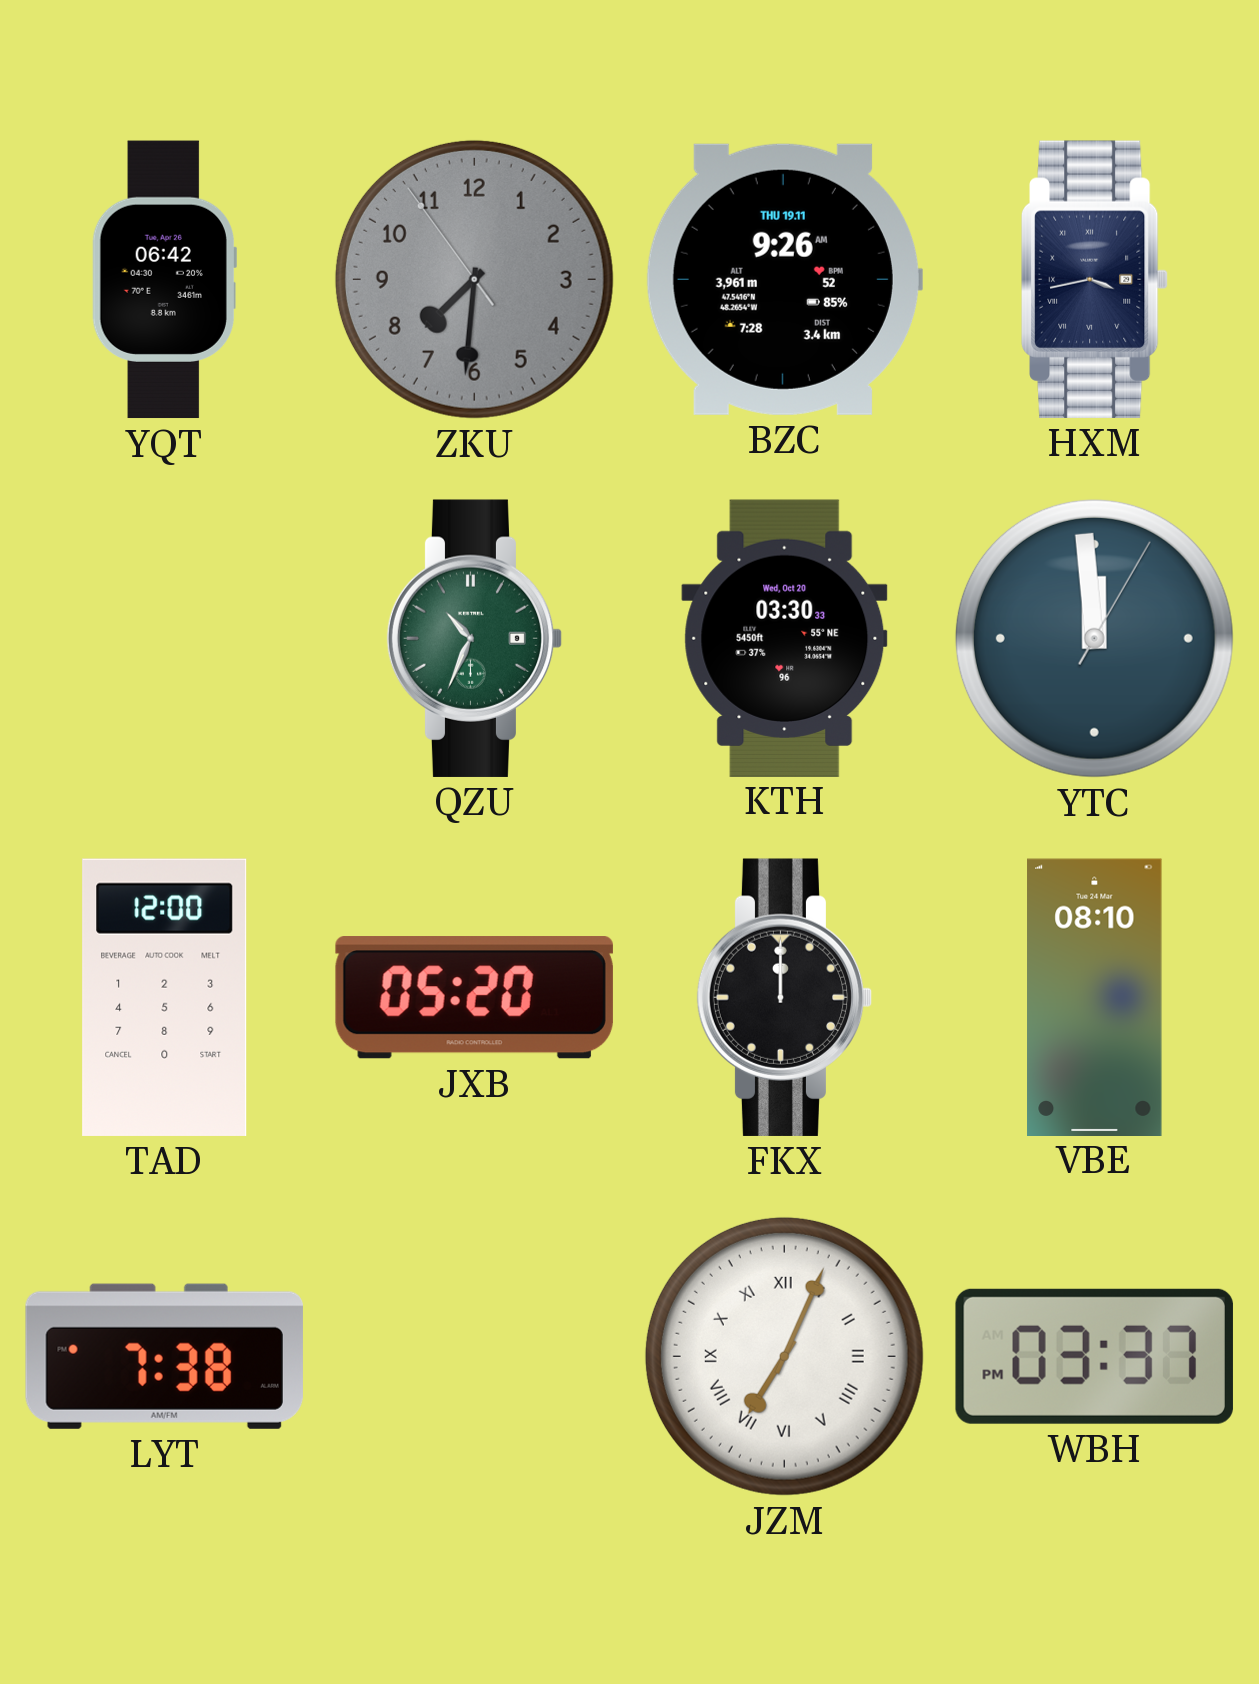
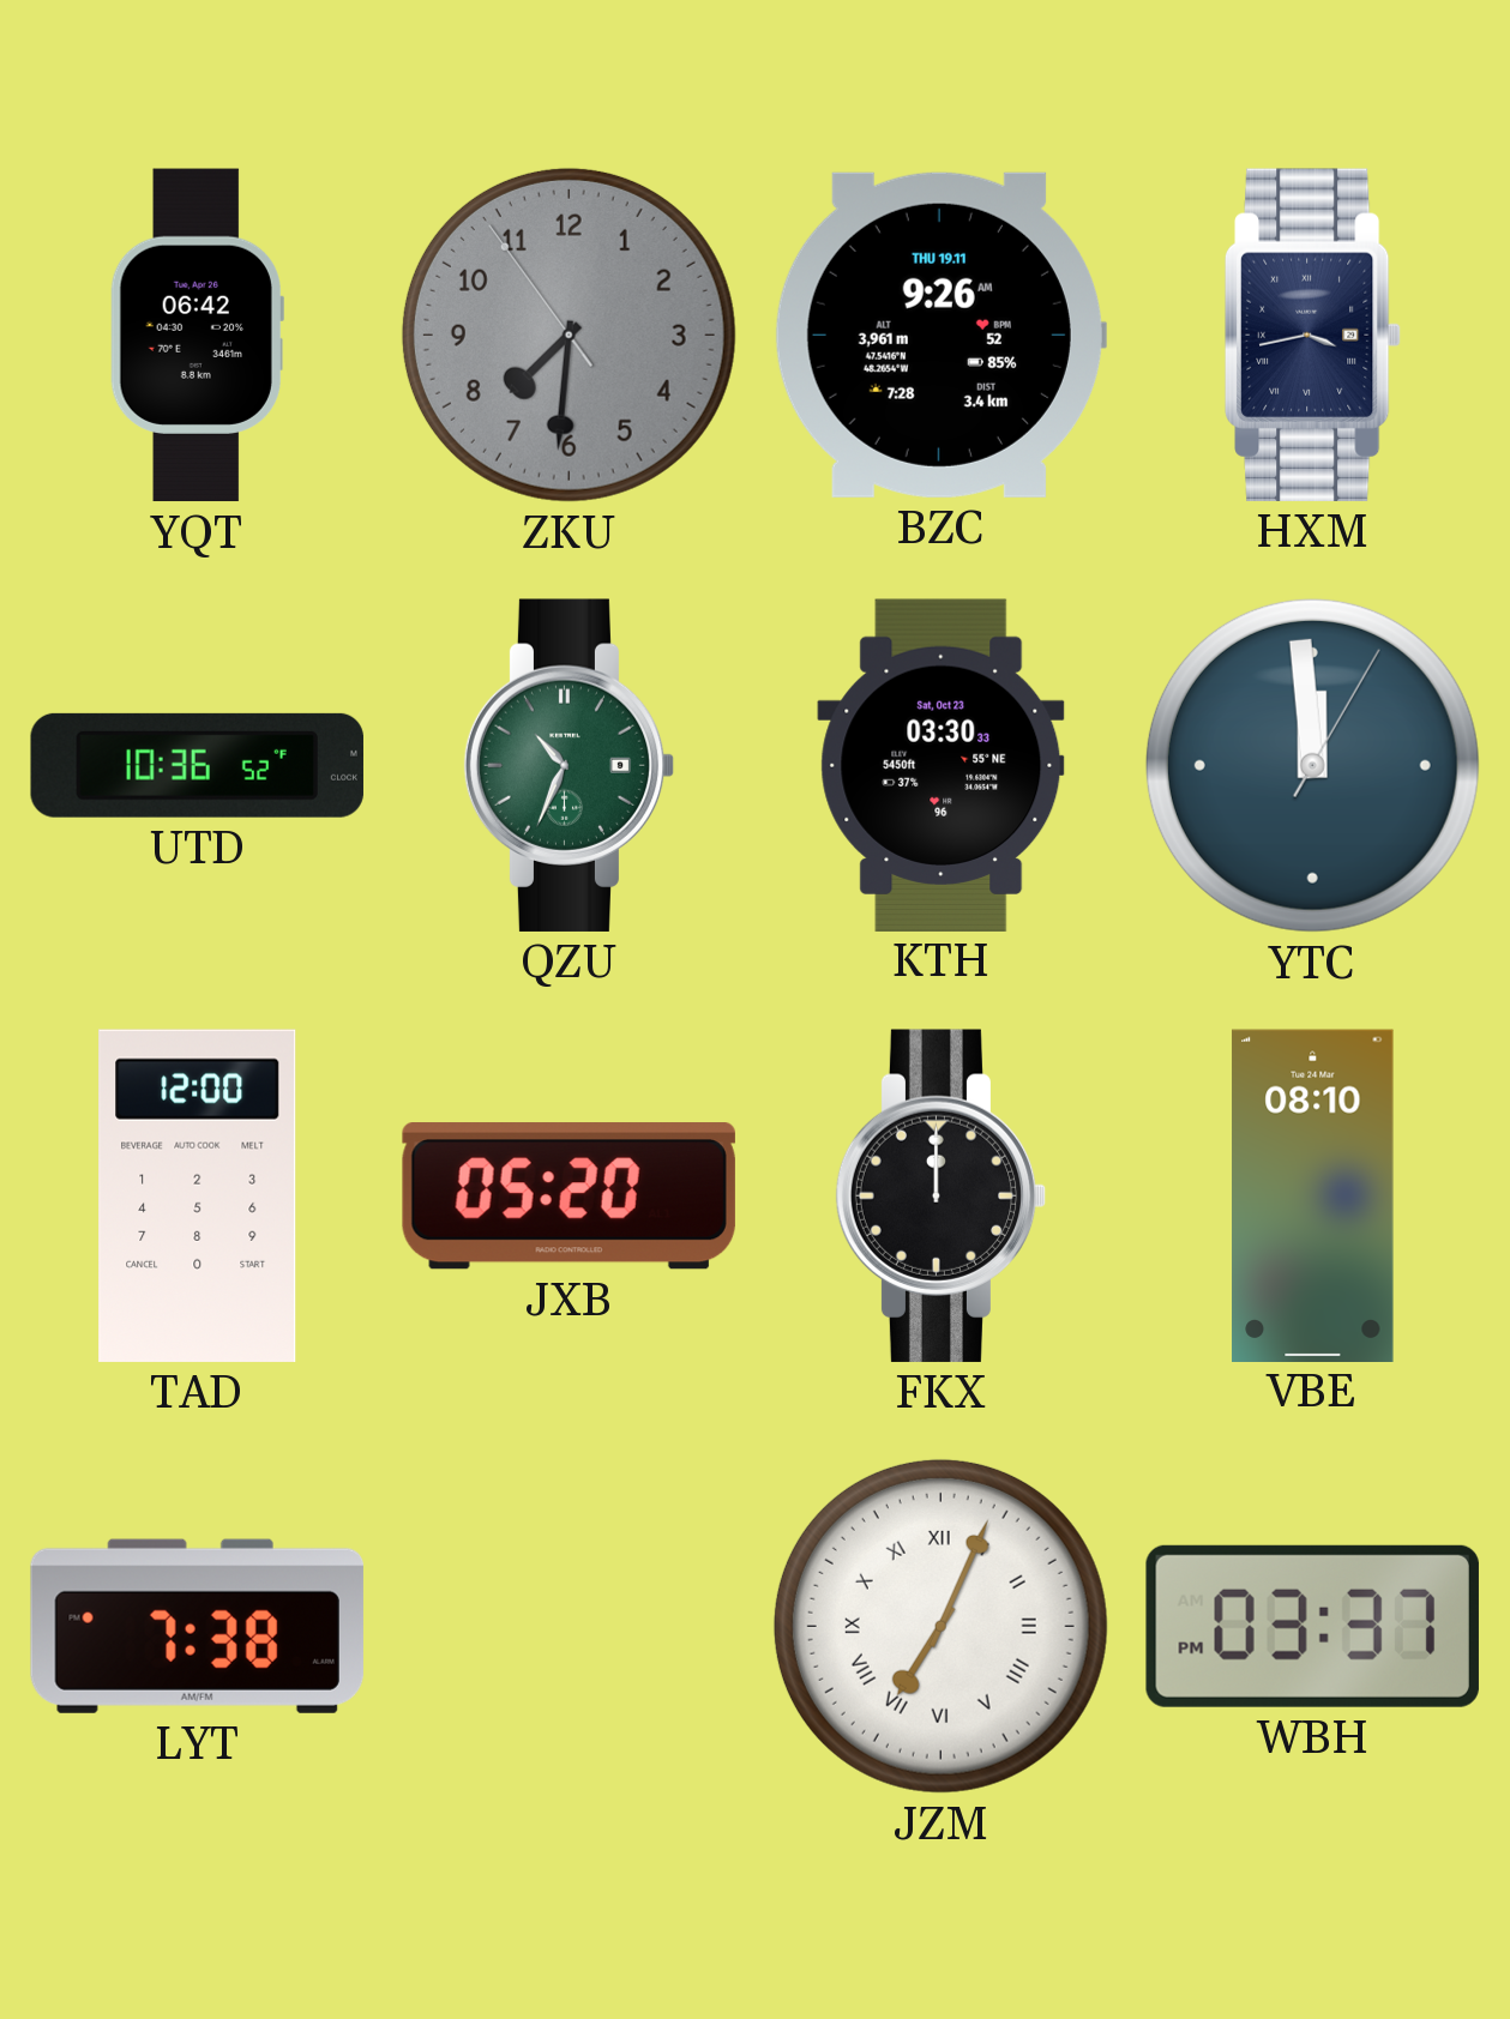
UTD: none -> 10:36 (197, 765)
KTH date: Wed, Oct 20 -> Sat, Oct 23 (942, 765)
